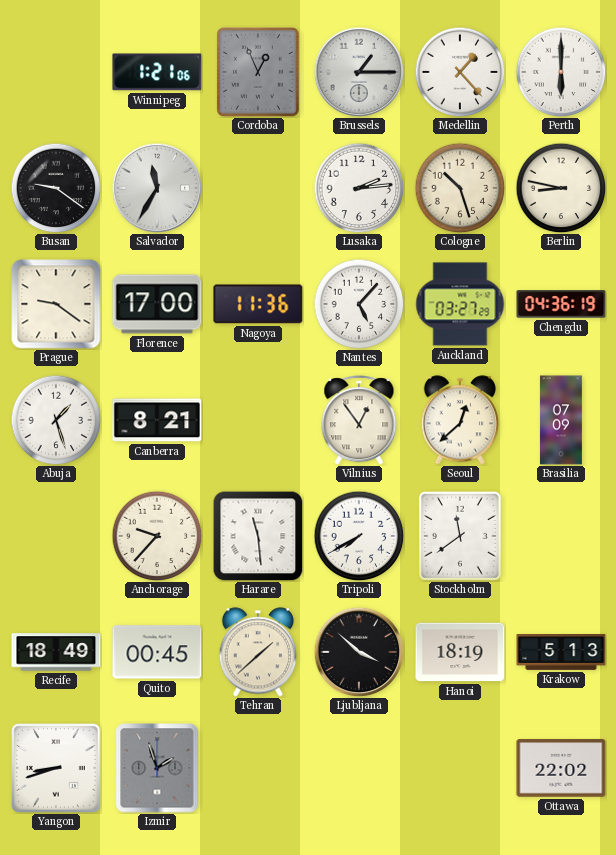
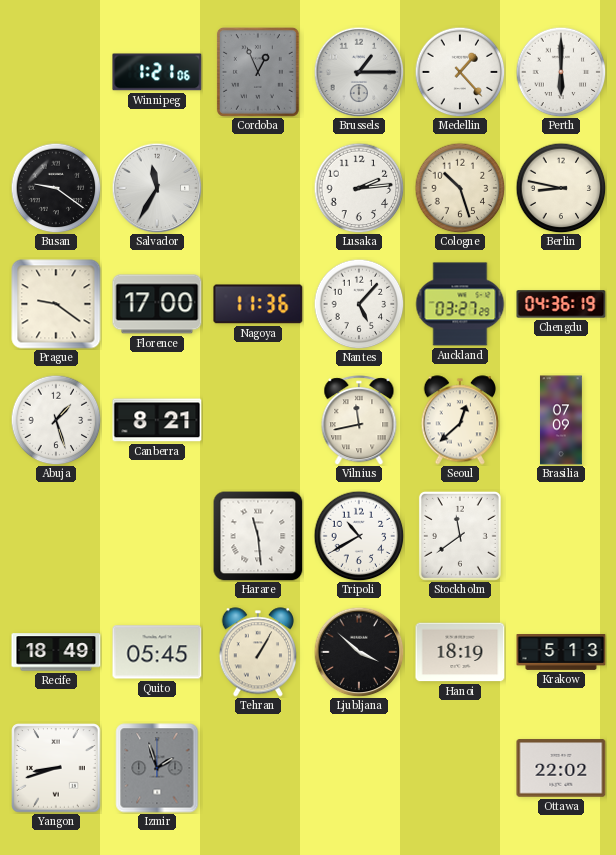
Vilnius: 12:54 -> 11:43 (359, 420)
Anchorage: 9:37 -> none (157, 536)
Tripoli: 7:40 -> 10:40 (359, 536)
Quito: 00:45 -> 05:45 (157, 652)
Tehran: 1:38 -> 1:05 (257, 652)
